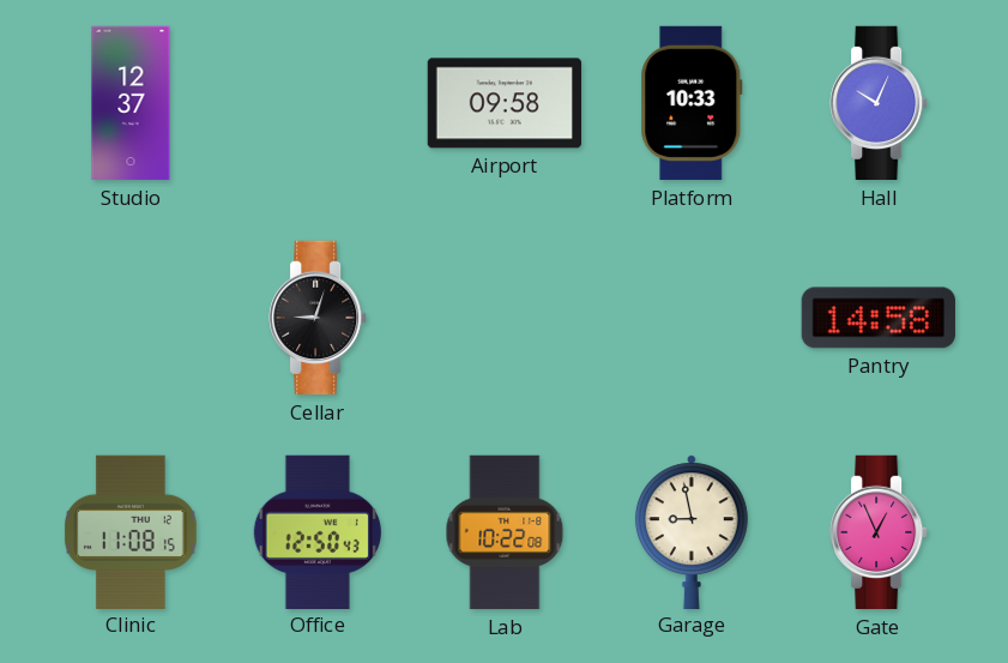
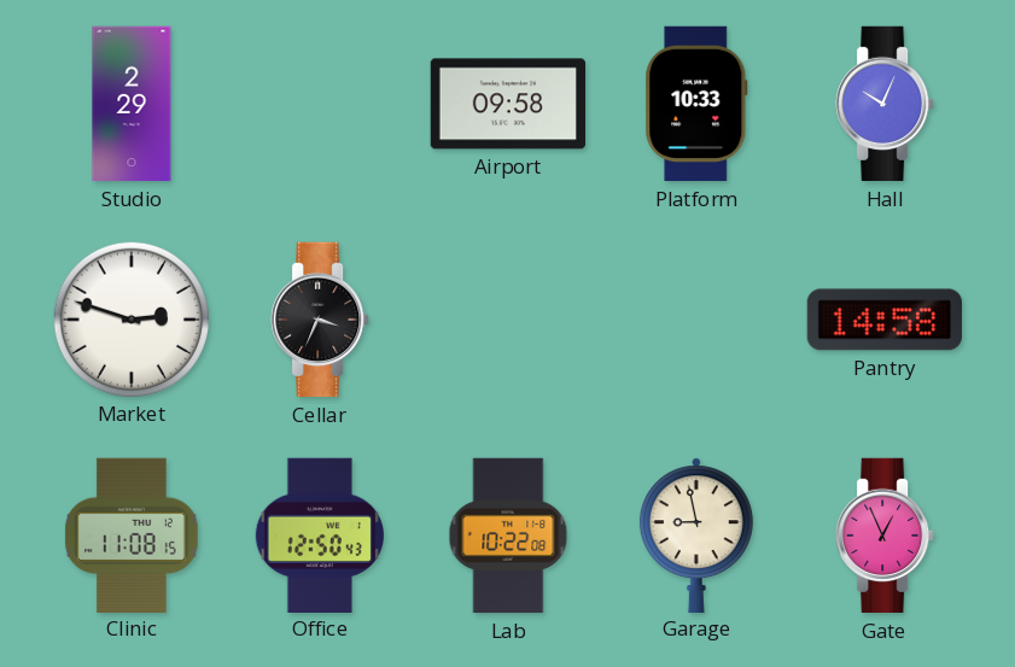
Studio: 12:37 -> 2:29 (132, 104)
Market: none -> 2:48 (130, 318)
Cellar: 9:03 -> 3:34 (320, 320)
